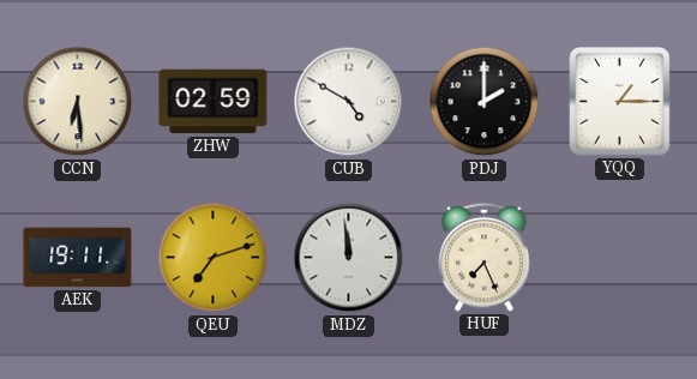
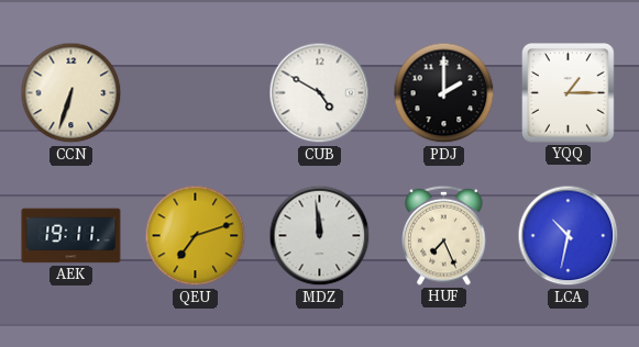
CCN: 6:29 -> 6:33 (71, 93)
ZHW: 02:59 -> none (214, 102)
LCA: none -> 10:32 (569, 236)
